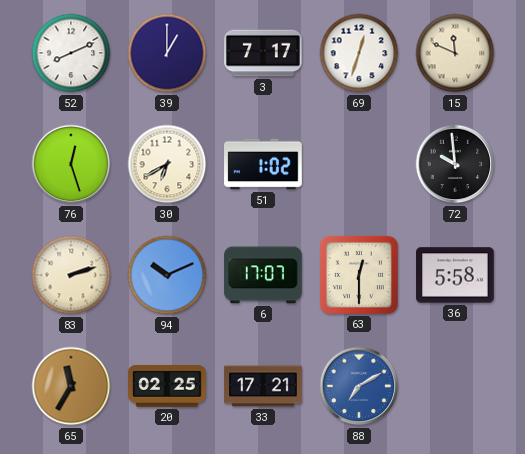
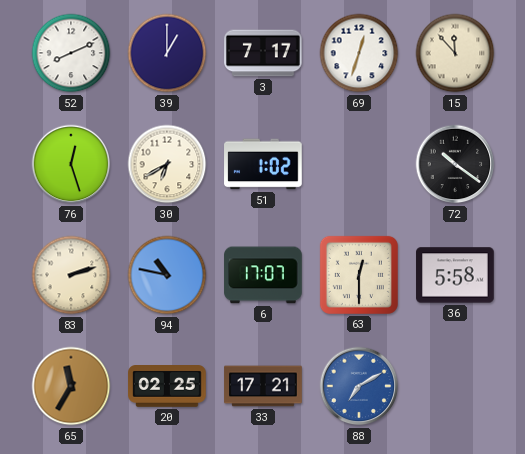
15: 11:49 -> 11:53 (455, 53)
72: 9:59 -> 10:21 (455, 164)
94: 10:11 -> 10:47 (167, 275)
